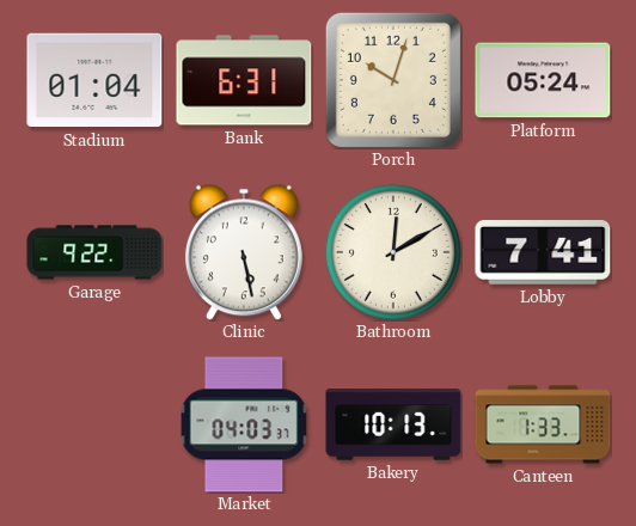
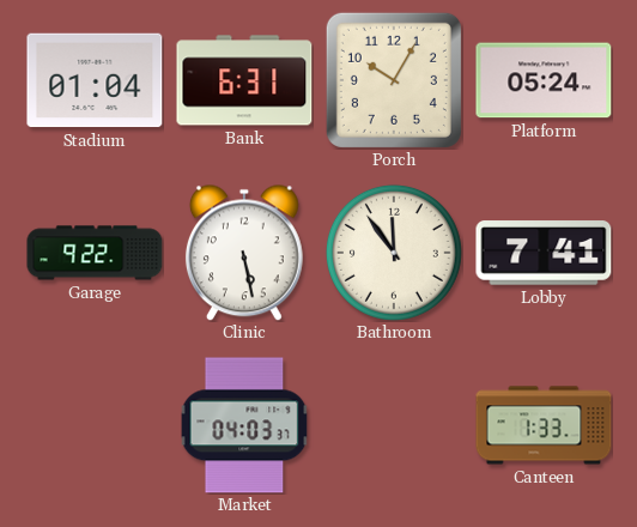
Porch: 10:03 -> 10:05 (394, 80)
Bathroom: 12:10 -> 11:54 (394, 253)
Bakery: 10:13 -> none (393, 424)
